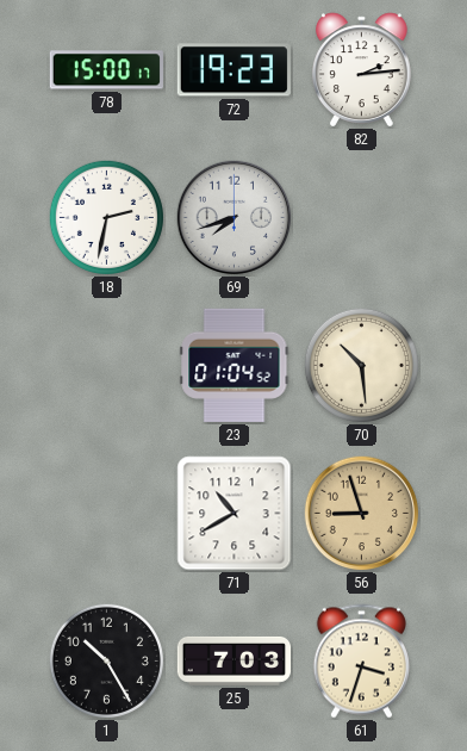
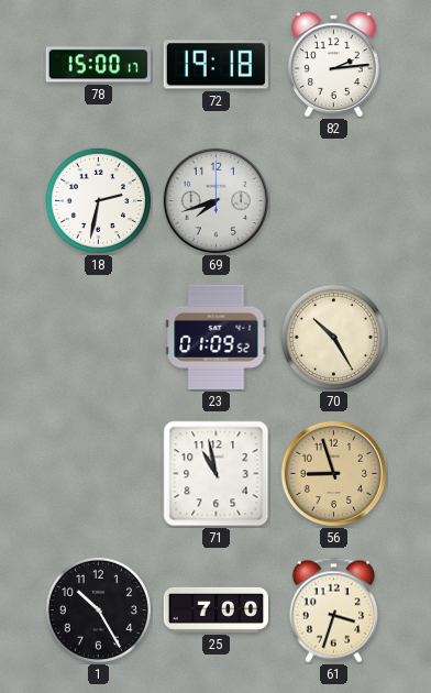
72: 19:23 -> 19:18 (215, 65)
23: 01:04 -> 01:09 (217, 337)
70: 10:29 -> 10:25 (333, 337)
71: 10:40 -> 10:58 (217, 474)
25: 7:03 -> 7:00 (215, 609)
